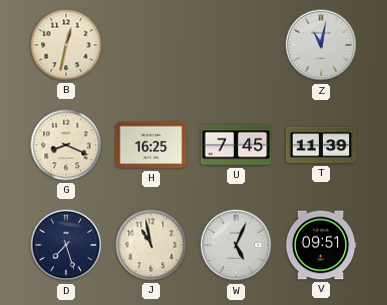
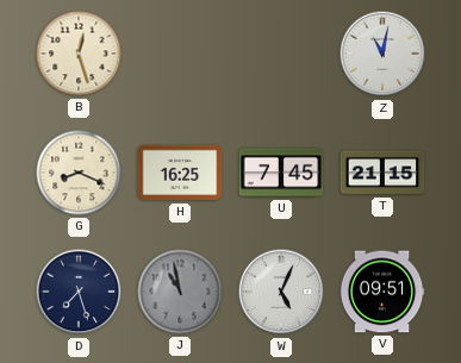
B: 12:32 -> 12:27 (79, 54)
T: 11:39 -> 21:15 (382, 173)
J dial: cream -> grey (180, 292)
